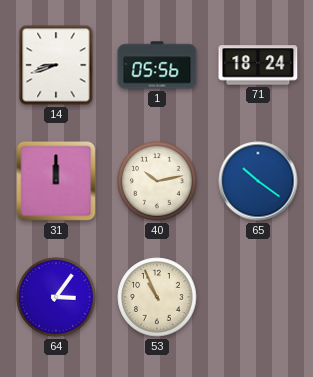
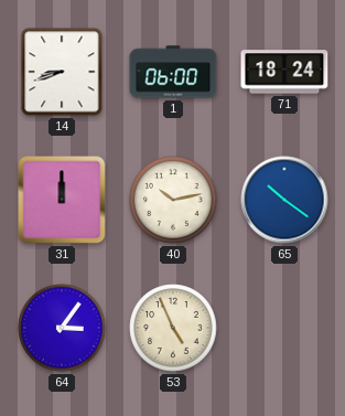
1: 05:56 -> 06:00 (173, 72)
53: 10:56 -> 4:56 (173, 328)
